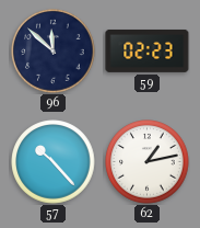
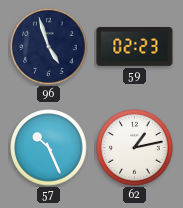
96: 11:52 -> 4:57 (49, 47)
57: 10:23 -> 10:26 (49, 148)
